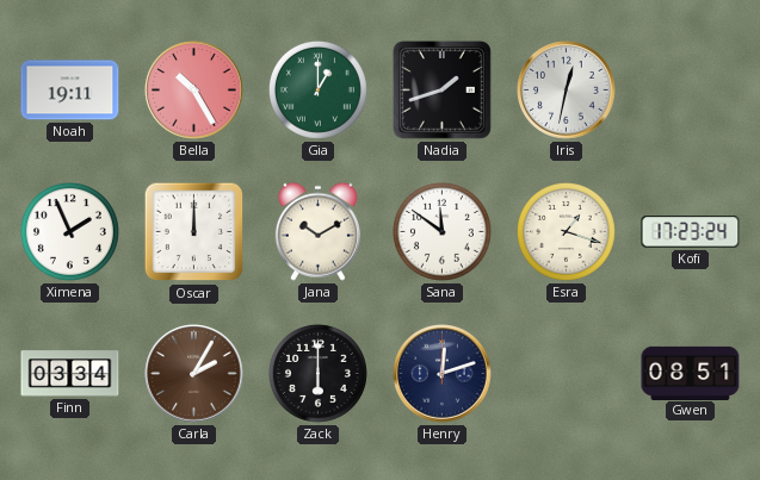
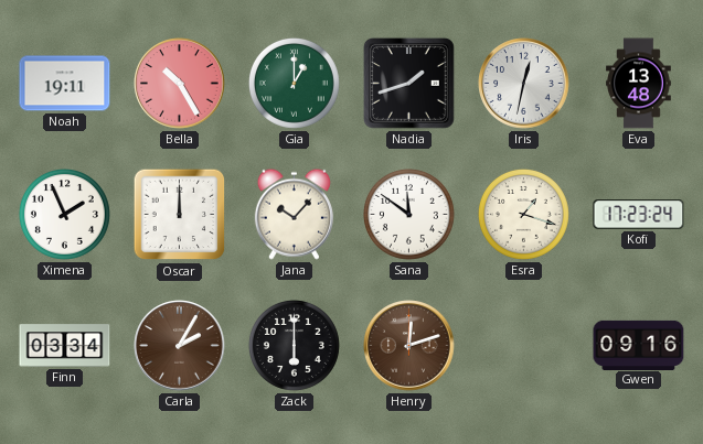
Eva: none -> 13:48 (639, 84)
Jana: 10:10 -> 10:07 (294, 214)
Henry dial: navy -> brown (409, 346)
Gwen: 08:51 -> 09:16 (639, 345)
